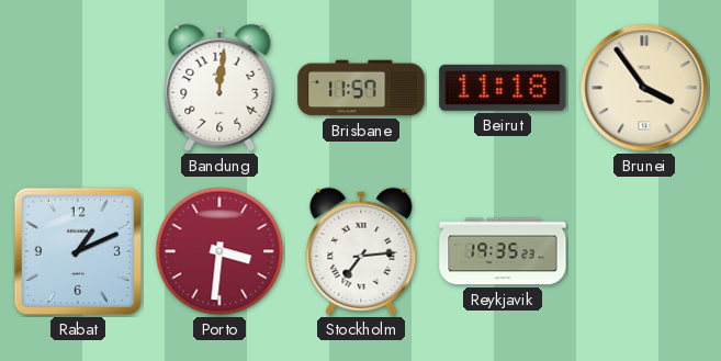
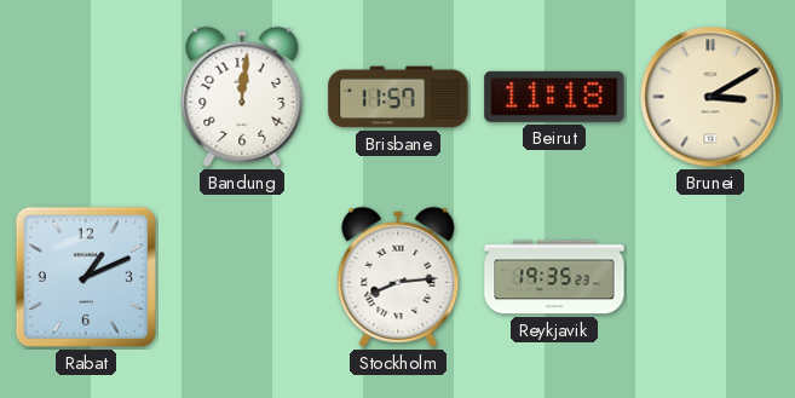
Brunei: 3:54 -> 3:10 (710, 97)
Porto: 3:31 -> none (219, 251)
Stockholm: 7:14 -> 8:14 (398, 277)
